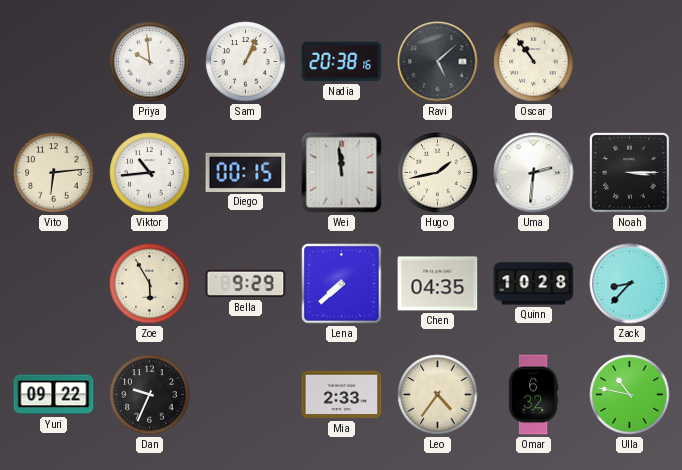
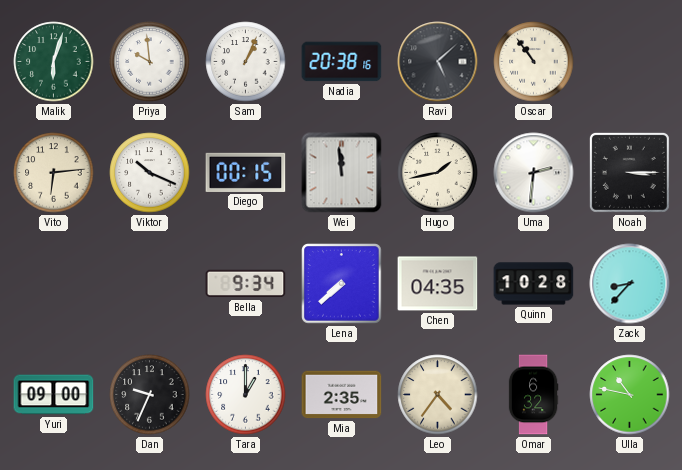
Malik: none -> 6:03 (54, 62)
Viktor: 10:44 -> 10:19 (150, 173)
Zoe: 5:55 -> none (150, 284)
Bella: 9:29 -> 9:34 (246, 284)
Yuri: 09:22 -> 09:00 (54, 395)
Tara: none -> 1:00 (246, 395)
Mia: 2:33 -> 2:35 (342, 395)
